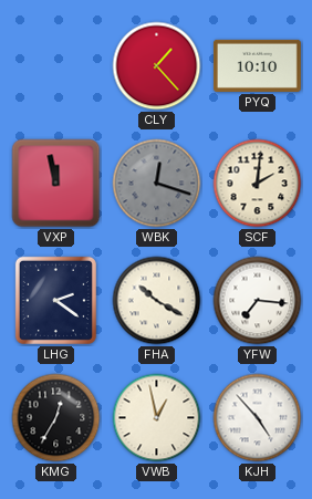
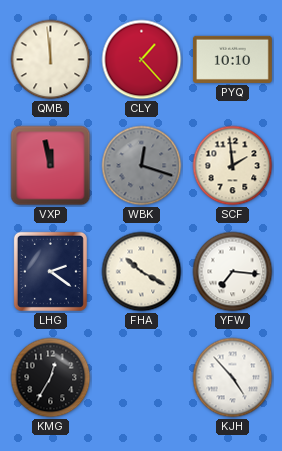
QMB: none -> 11:59 (51, 60)
SCF: 2:01 -> 1:59 (233, 166)
VWB: 12:58 -> none (157, 418)
